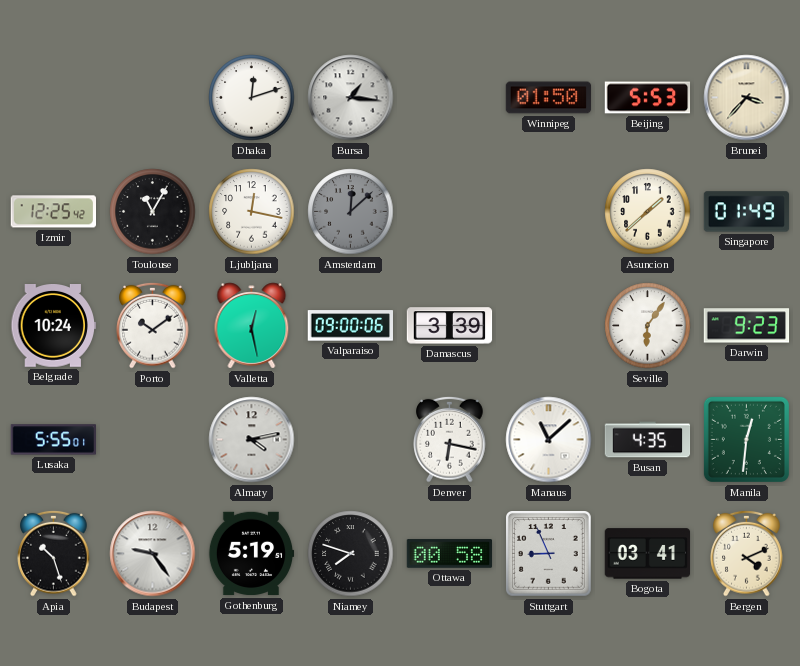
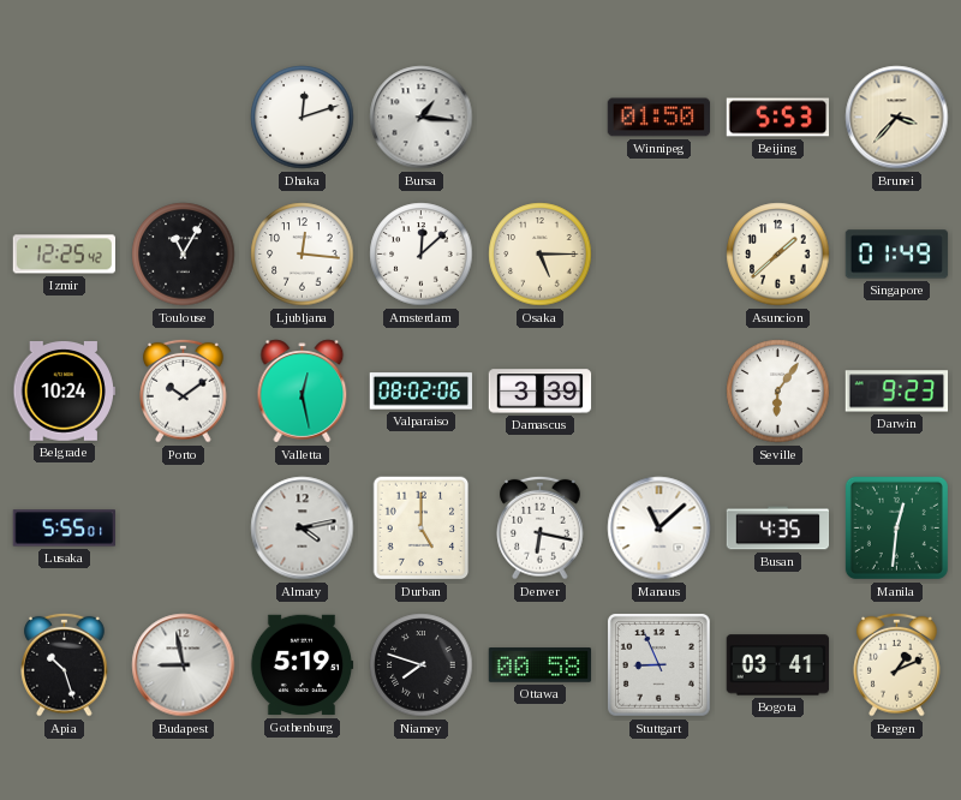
Ljubljana: 12:17 -> 12:16 (303, 255)
Amsterdam dial: grey -> white (422, 255)
Osaka: none -> 5:15 (541, 255)
Valparaiso: 09:00 -> 08:02 (422, 392)
Durban: none -> 5:00 (422, 529)
Budapest: 9:24 -> 8:58 (184, 665)
Bergen: 4:11 -> 1:11 (897, 664)
